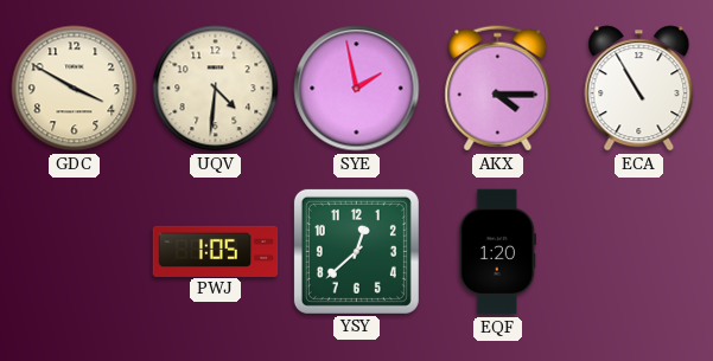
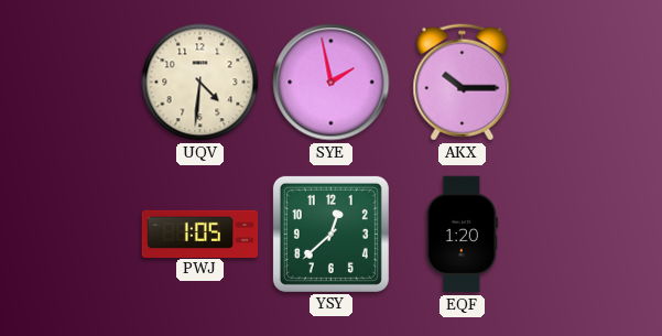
GDC: 3:50 -> none (75, 89)
AKX: 4:15 -> 10:15 (463, 83)
ECA: 10:55 -> none (639, 89)
